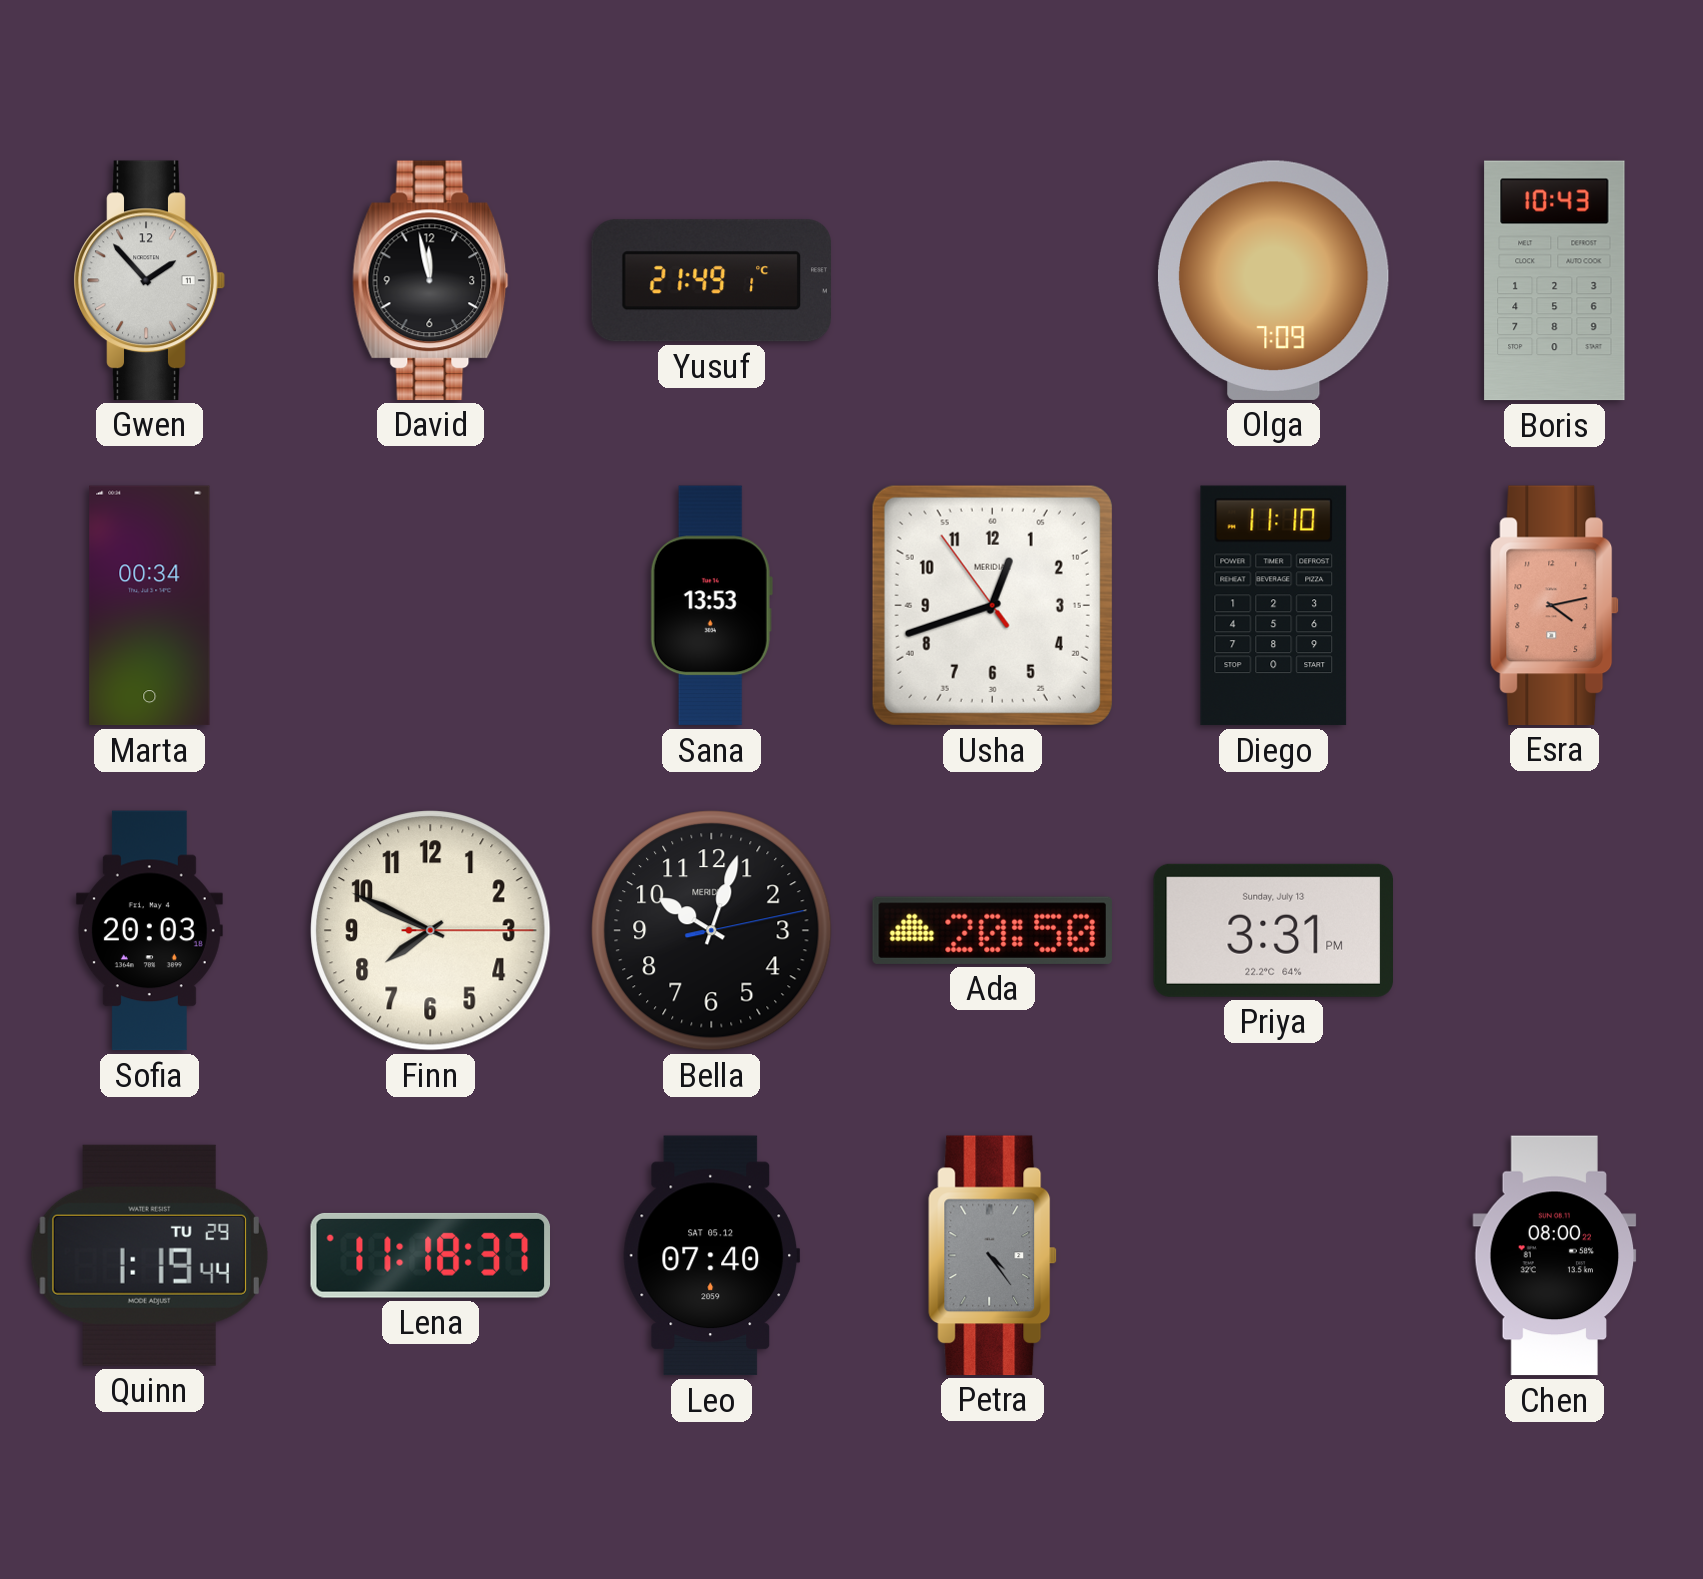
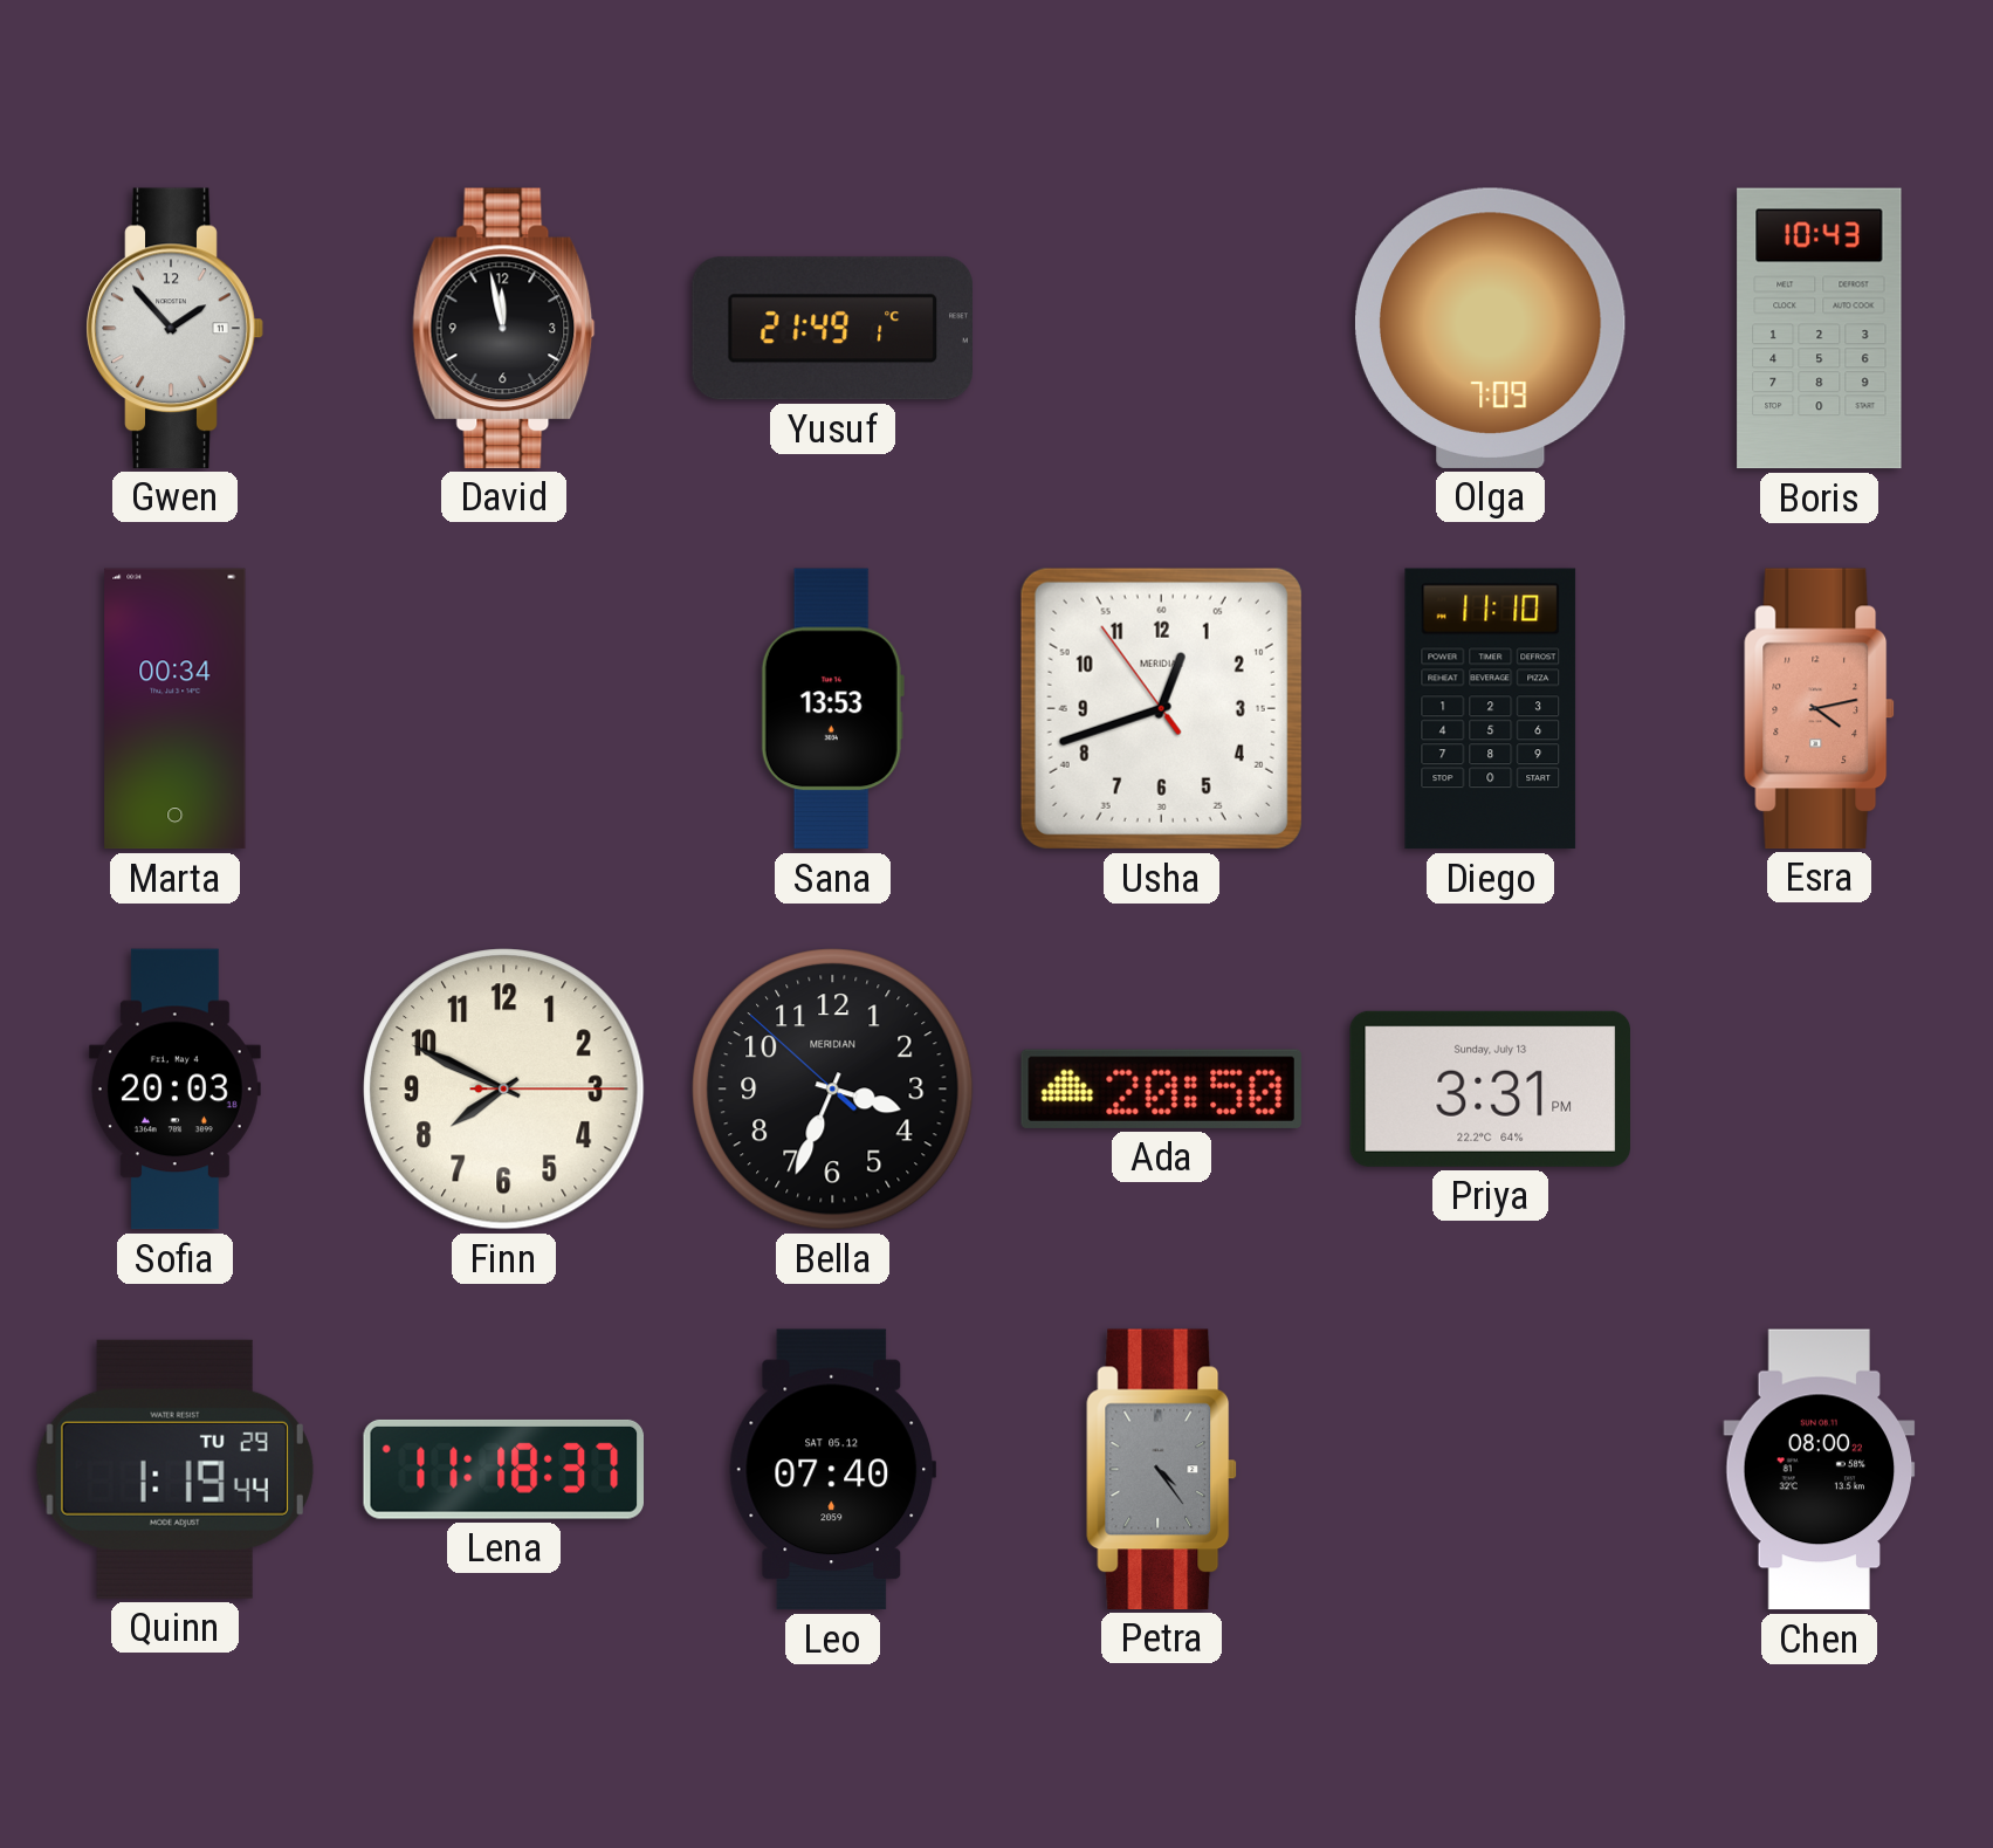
Bella: 10:03 -> 3:33 (833, 1090)
